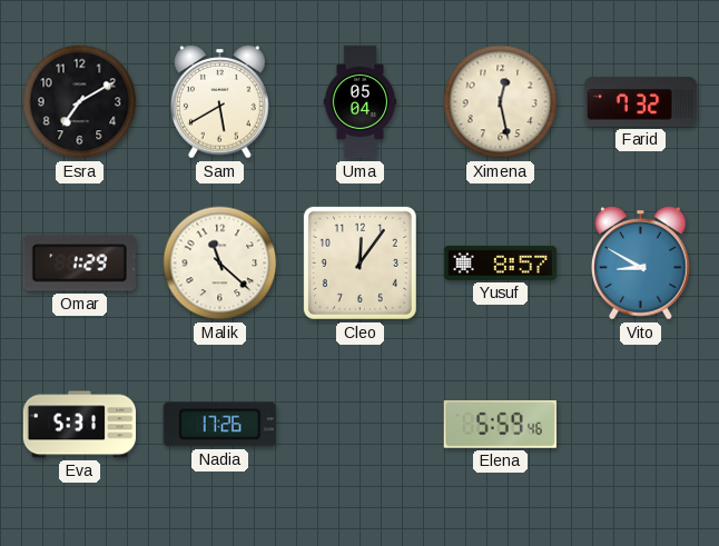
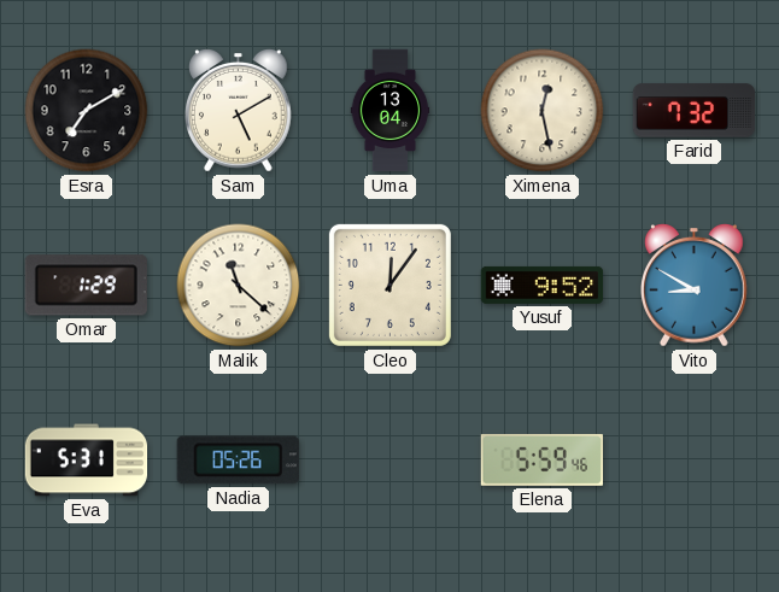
Sam: 5:40 -> 5:10 (239, 111)
Uma: 05:04 -> 13:04 (391, 111)
Yusuf: 8:57 -> 9:52 (543, 285)
Nadia: 17:26 -> 05:26 (238, 461)
